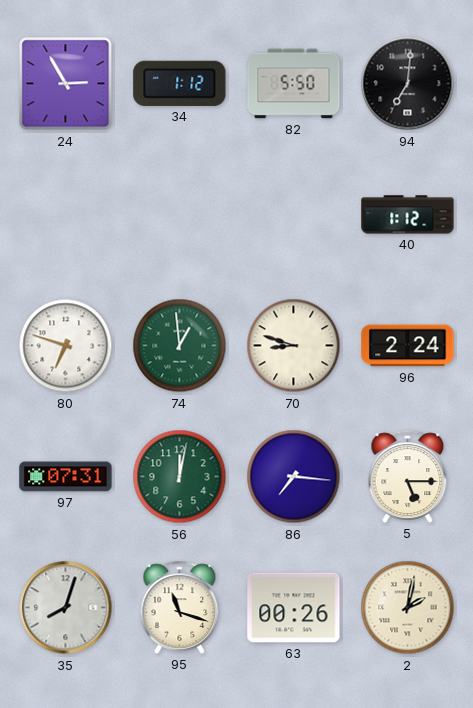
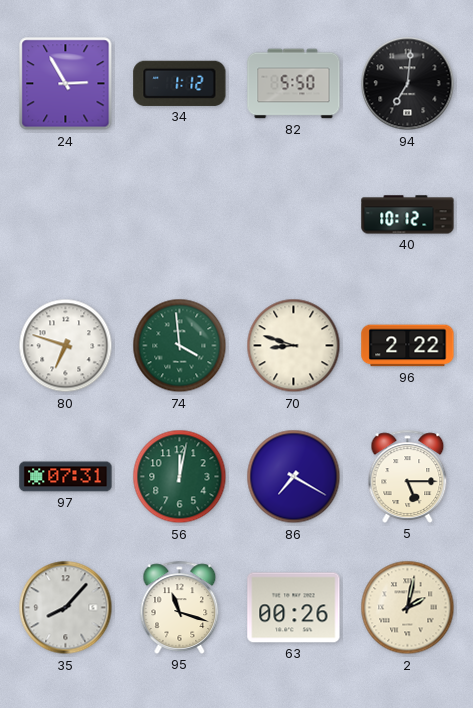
40: 1:12 -> 10:12 (408, 215)
74: 12:59 -> 3:59 (180, 346)
96: 2:24 -> 2:22 (408, 346)
86: 7:16 -> 7:20 (294, 477)
35: 8:03 -> 8:07 (66, 608)
